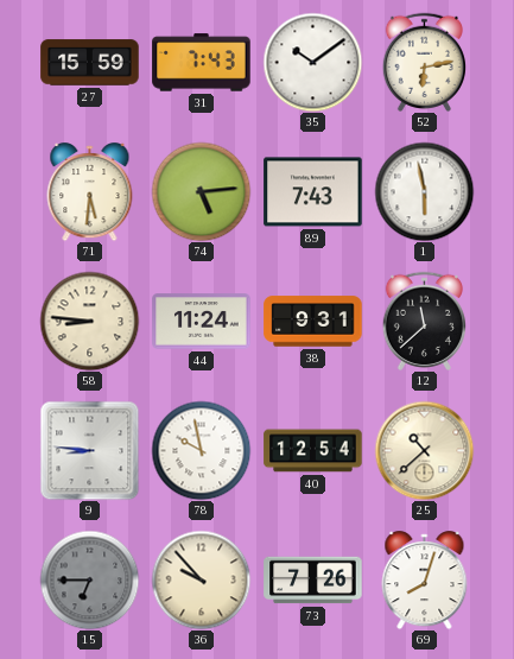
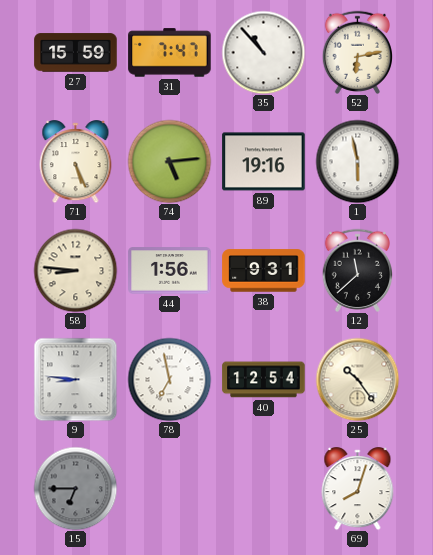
31: 7:43 -> 7:47 (170, 53)
35: 10:09 -> 10:53 (263, 52)
71: 5:31 -> 5:26 (76, 162)
89: 7:43 -> 19:16 (264, 162)
44: 11:24 -> 1:56 (170, 271)
78: 9:58 -> 6:58 (169, 379)
25: 10:38 -> 10:24 (357, 379)
36: 9:53 -> none (201, 579)
73: 7:26 -> none (313, 581)
